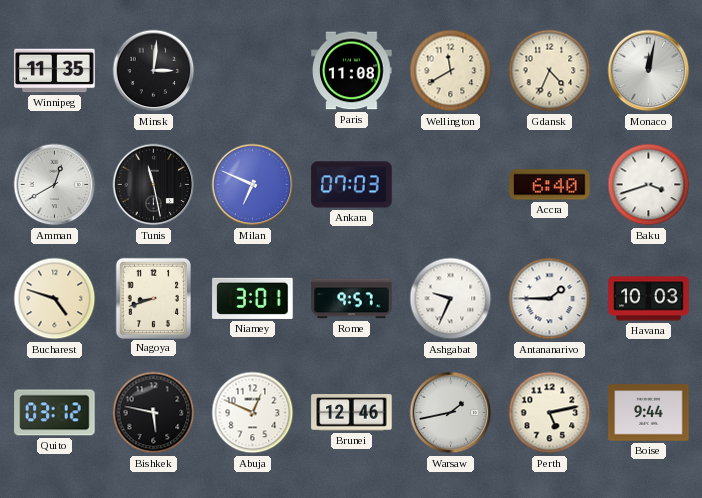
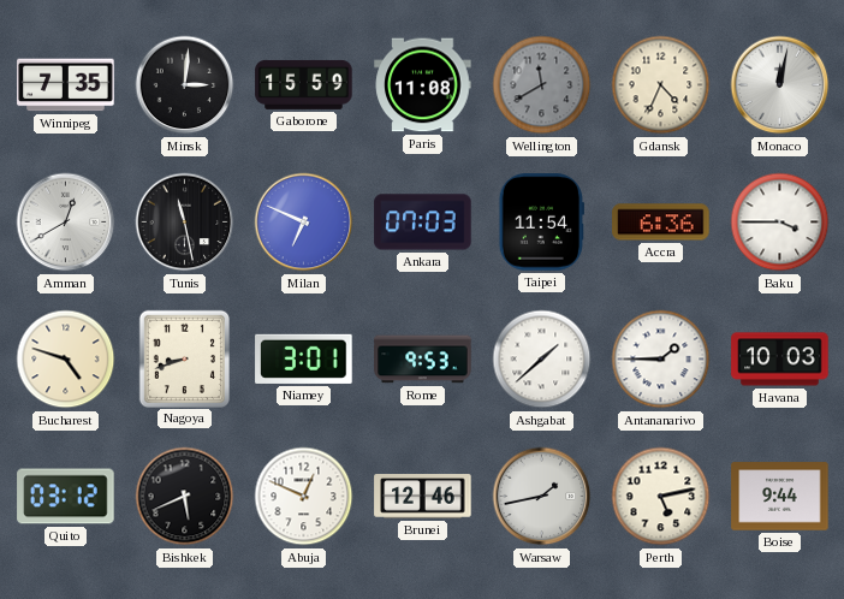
Winnipeg: 11:35 -> 7:35 (66, 85)
Gaborone: none -> 15:59 (304, 84)
Wellington dial: cream -> grey (542, 85)
Taipei: none -> 11:54 (541, 223)
Accra: 6:40 -> 6:36 (661, 223)
Baku: 3:42 -> 3:45 (780, 223)
Rome: 9:57 -> 9:53 (423, 360)
Ashgabat: 9:34 -> 1:38 (542, 360)
Bishkek: 5:47 -> 5:41 (185, 497)
